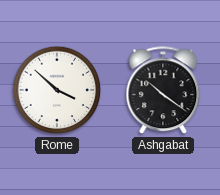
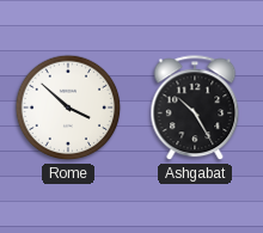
Ashgabat: 10:21 -> 10:25 (195, 109)
